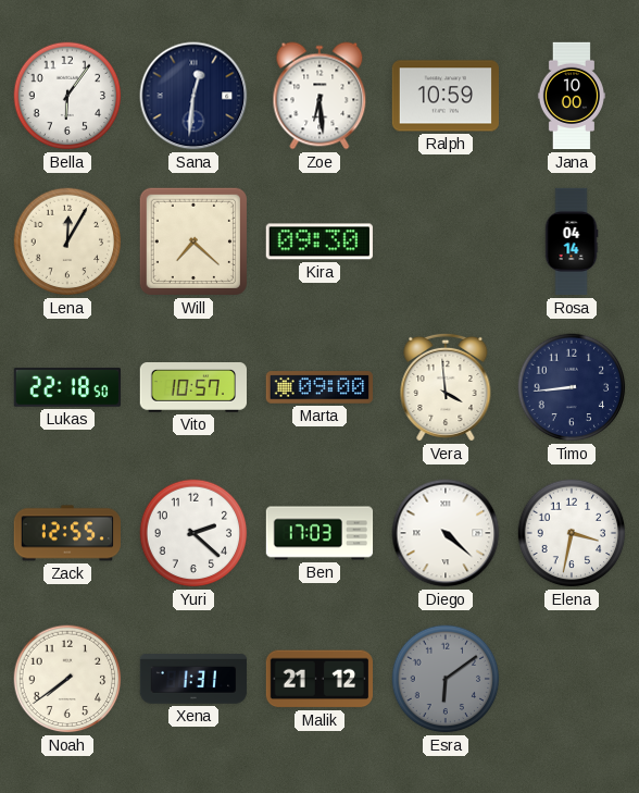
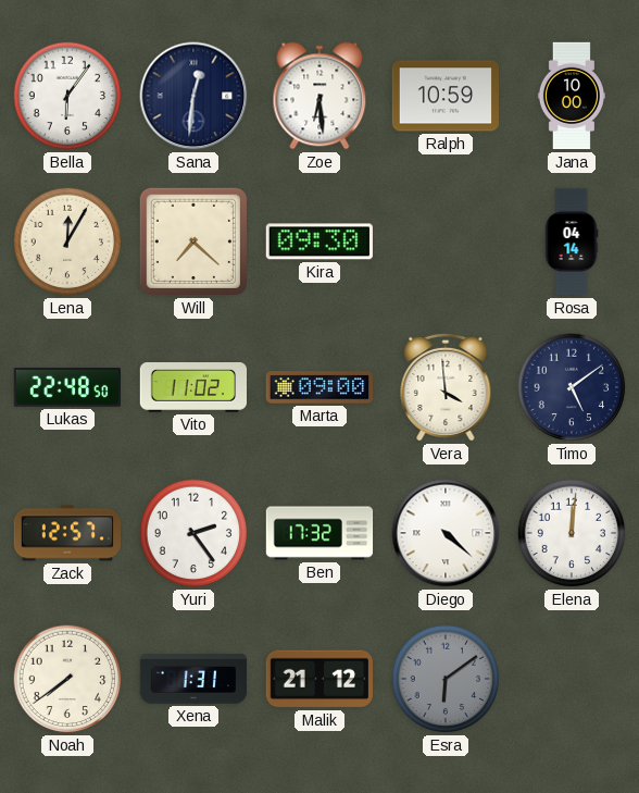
Lukas: 22:18 -> 22:48 (66, 387)
Vito: 10:57 -> 11:02 (192, 388)
Timo: 8:44 -> 5:09 (572, 387)
Zack: 12:55 -> 12:57 (66, 533)
Yuri: 2:22 -> 2:24 (193, 533)
Ben: 17:03 -> 17:32 (319, 533)
Elena: 3:32 -> 12:01 (572, 533)
